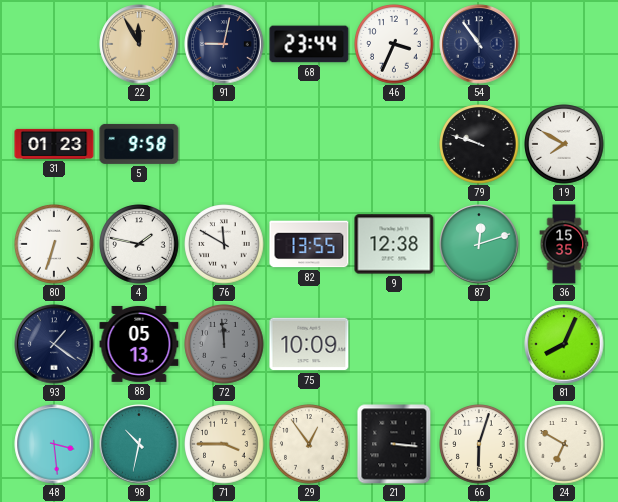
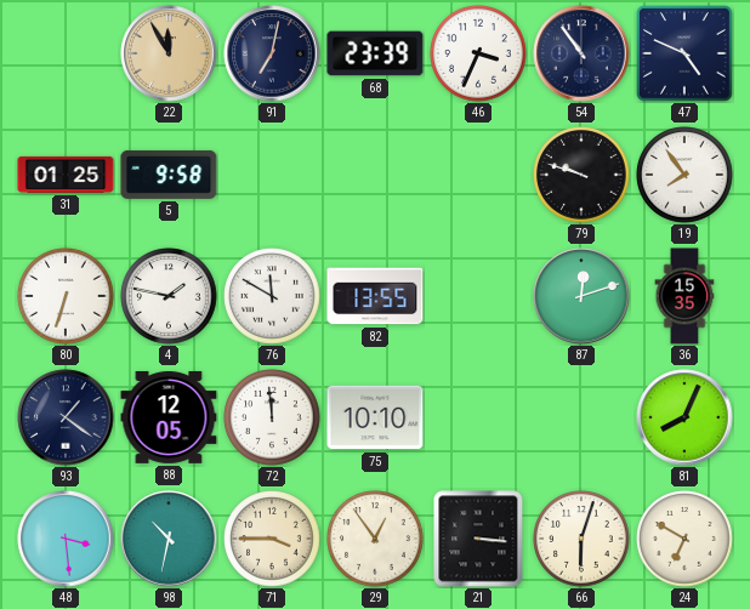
91: 9:02 -> 7:02 (272, 53)
68: 23:44 -> 23:39 (375, 53)
47: none -> 4:49 (686, 55)
31: 01:23 -> 01:25 (66, 175)
19: 7:50 -> 7:54 (684, 175)
9: 12:38 -> none (394, 244)
88: 05:13 -> 12:05 (169, 417)
72 dial: grey -> white (272, 417)
75: 10:09 -> 10:10 (375, 417)
